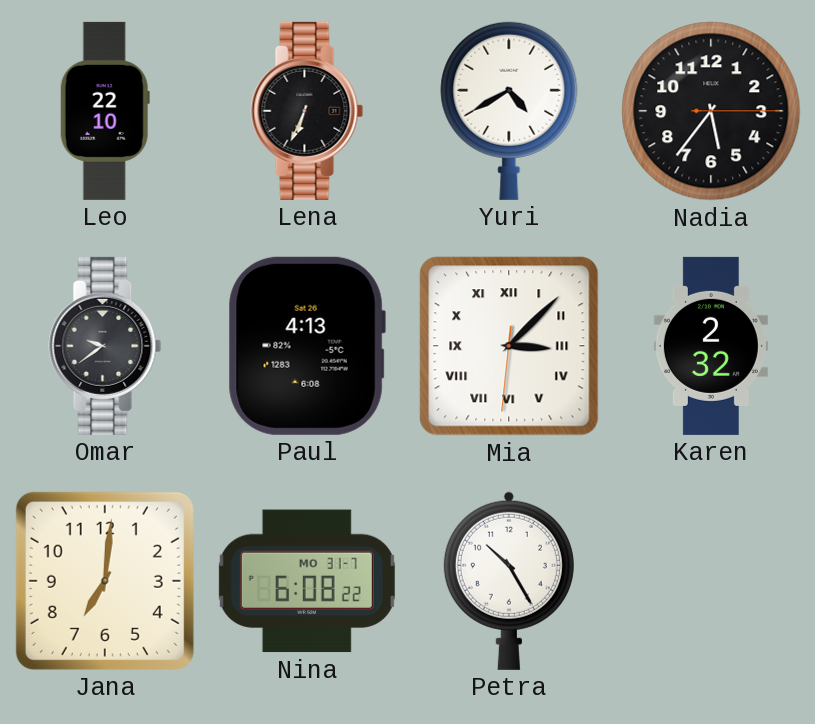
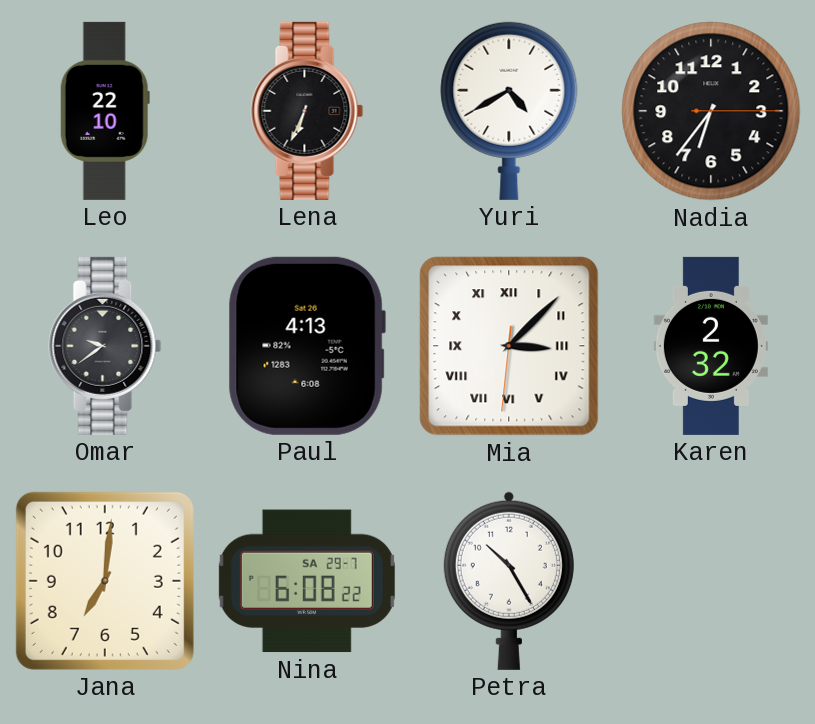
Nadia: 5:36 -> 6:36 (711, 111)
Nina date: MO 31-7 -> SA 29-7 (307, 581)
